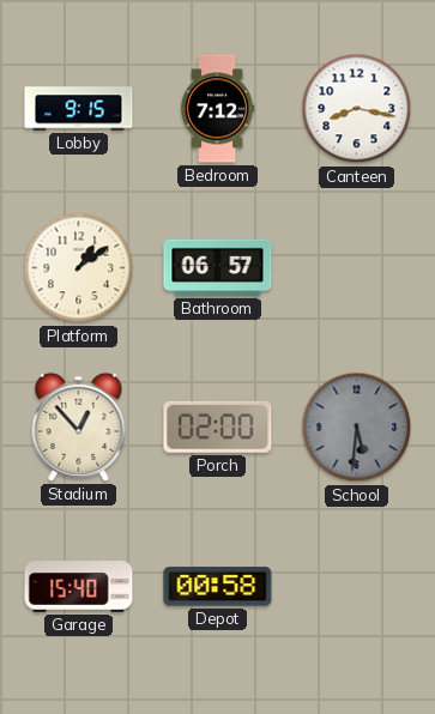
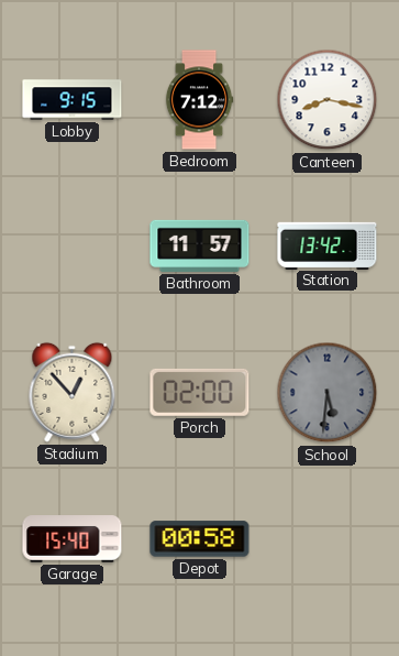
Platform: 1:09 -> none (79, 268)
Bathroom: 06:57 -> 11:57 (200, 245)
Station: none -> 13:42 (328, 245)
